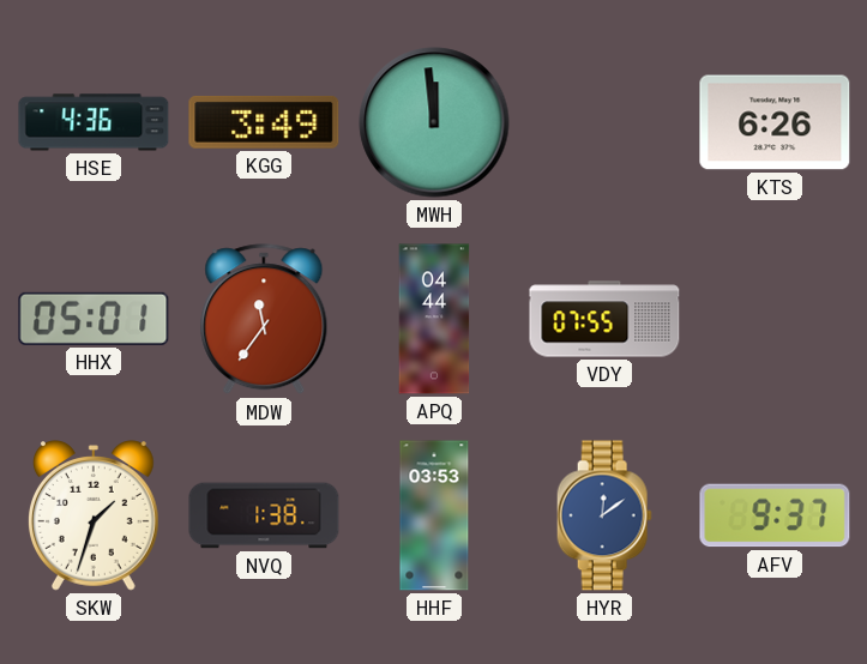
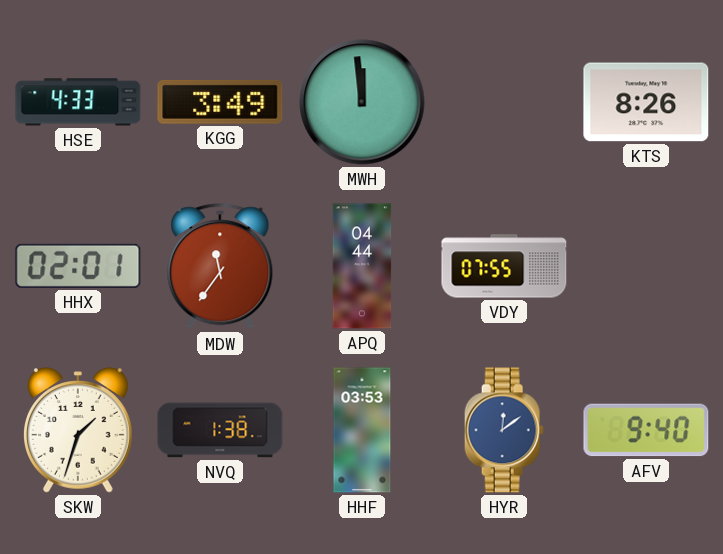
HSE: 4:36 -> 4:33 (78, 102)
KTS: 6:26 -> 8:26 (646, 102)
HHX: 05:01 -> 02:01 (78, 266)
AFV: 9:37 -> 9:40 (646, 430)
